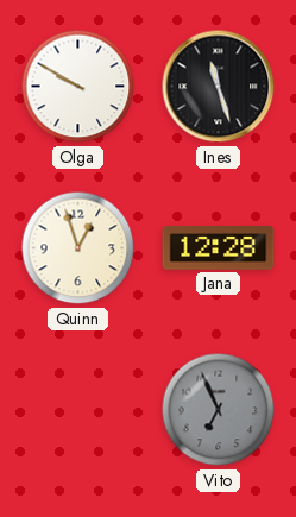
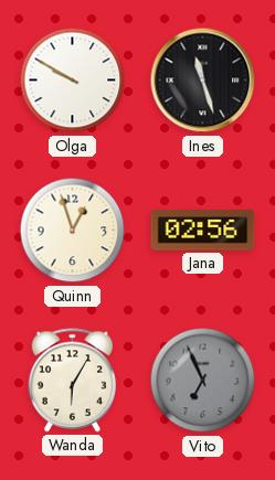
Jana: 12:28 -> 02:56 (203, 231)
Wanda: none -> 6:05 (72, 381)
